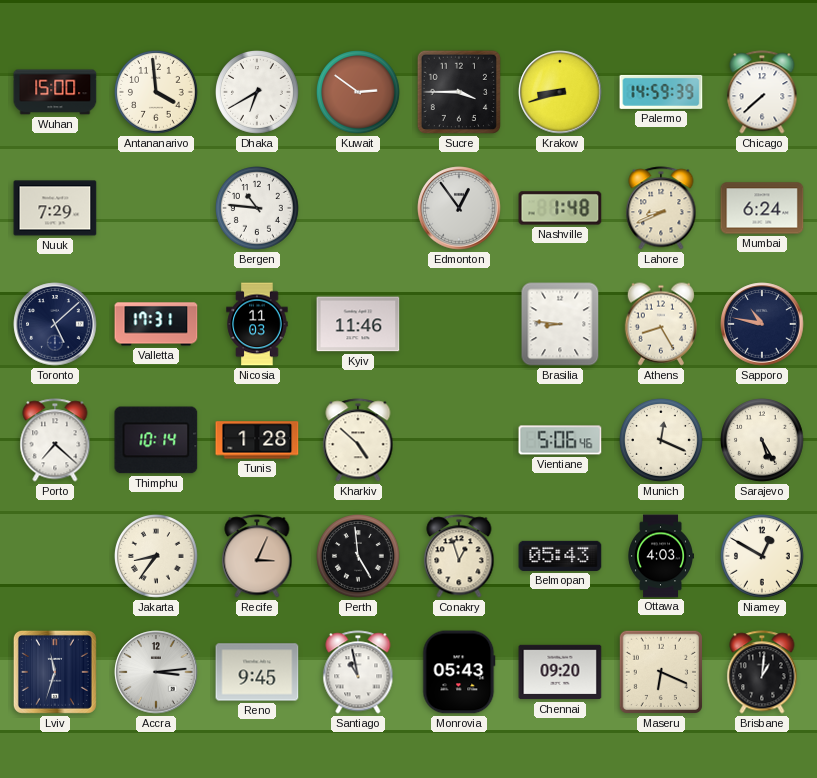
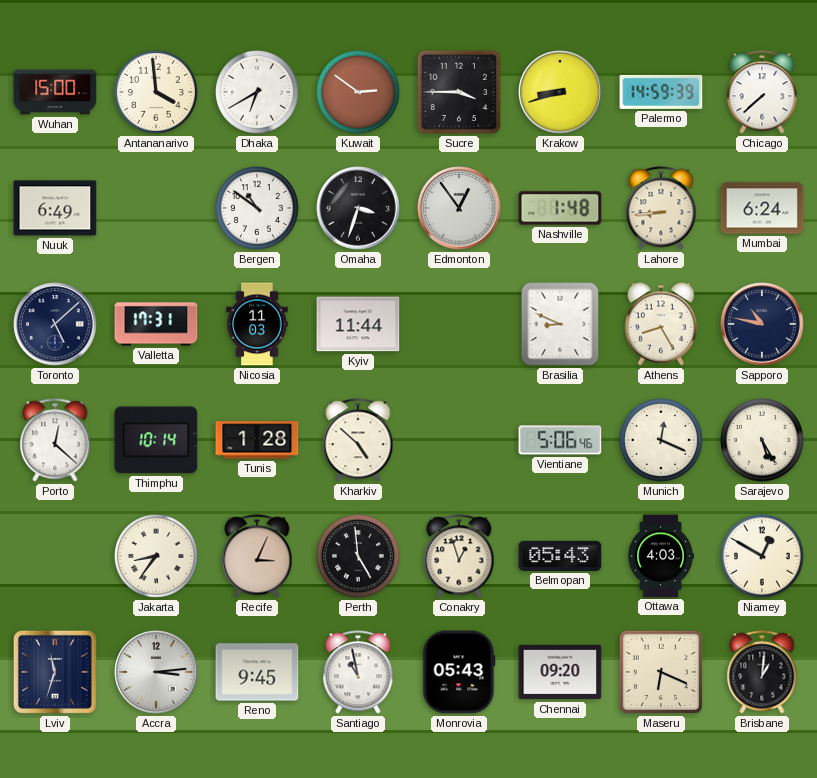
Nuuk: 7:29 -> 6:49 (55, 208)
Bergen: 10:46 -> 10:51 (258, 209)
Omaha: none -> 3:33 (358, 208)
Lahore: 8:41 -> 8:44 (661, 208)
Kyiv: 11:46 -> 11:44 (358, 324)
Brasilia: 8:46 -> 8:49 (560, 324)
Porto: 7:22 -> 12:22 (55, 440)
